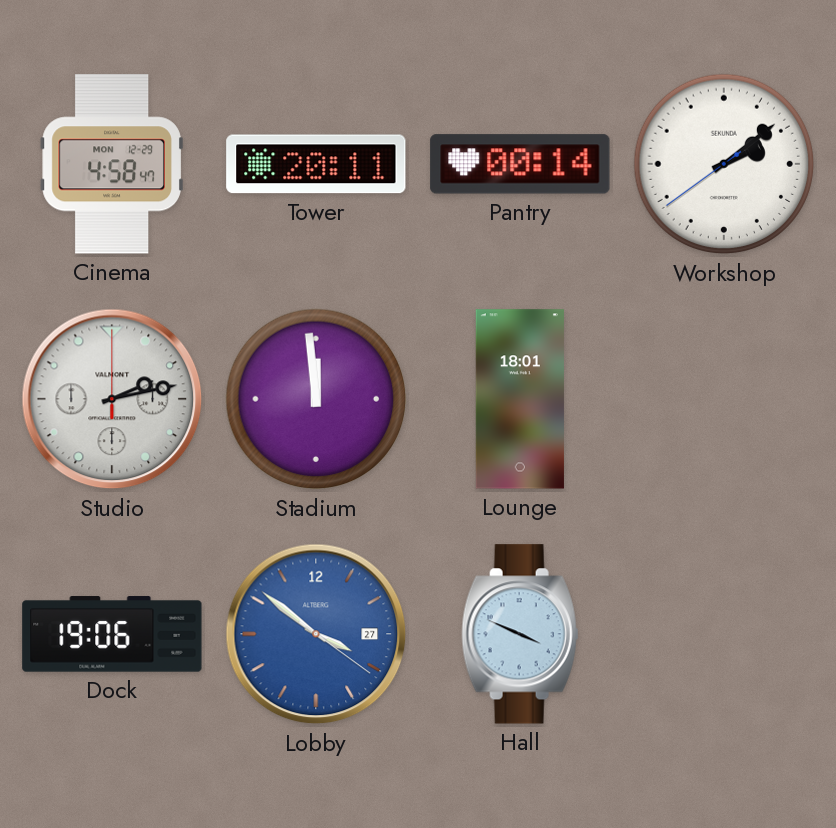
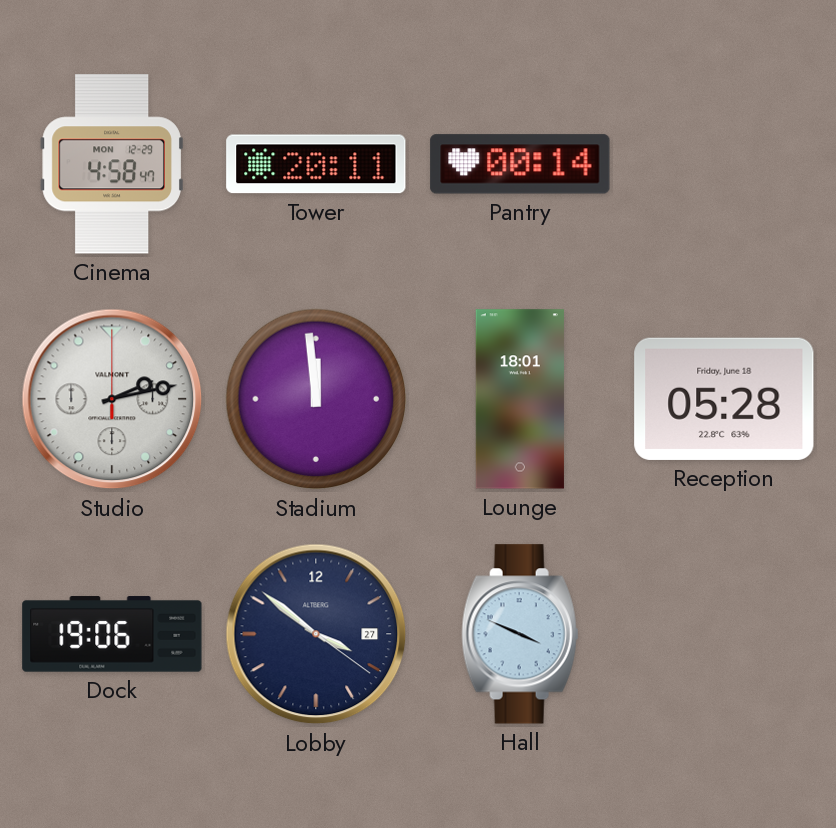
Workshop: 2:08 -> none (724, 164)
Reception: none -> 05:28 (724, 399)
Lobby dial: blue -> navy (316, 634)
